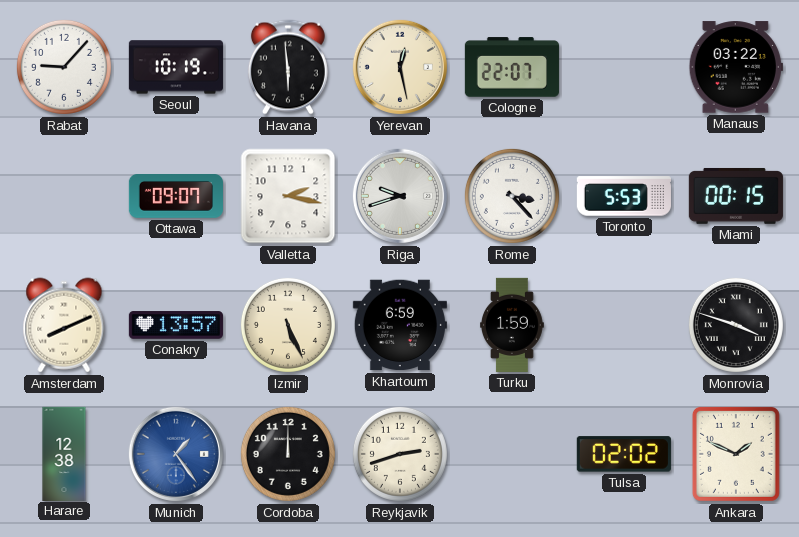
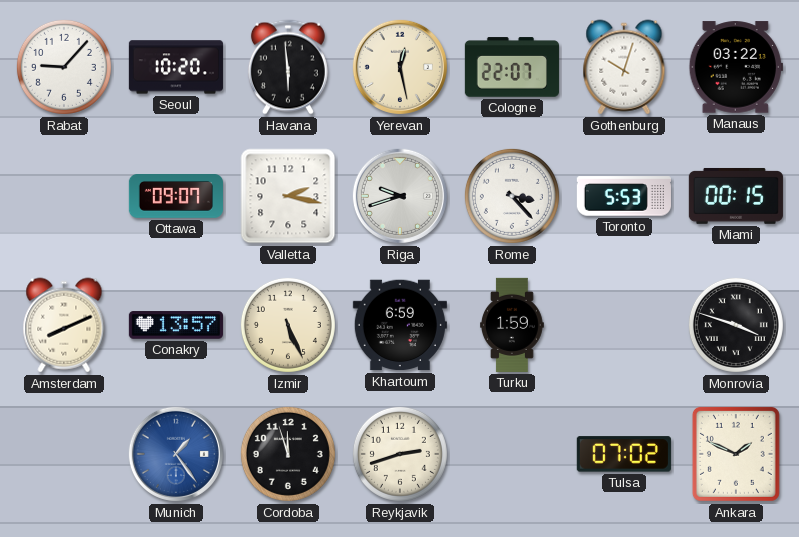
Seoul: 10:19 -> 10:20 (176, 67)
Gothenburg: none -> 10:03 (624, 67)
Harare: 12:38 -> none (64, 453)
Cordoba: 12:00 -> 11:57 (288, 454)
Tulsa: 02:02 -> 07:02 (624, 454)
